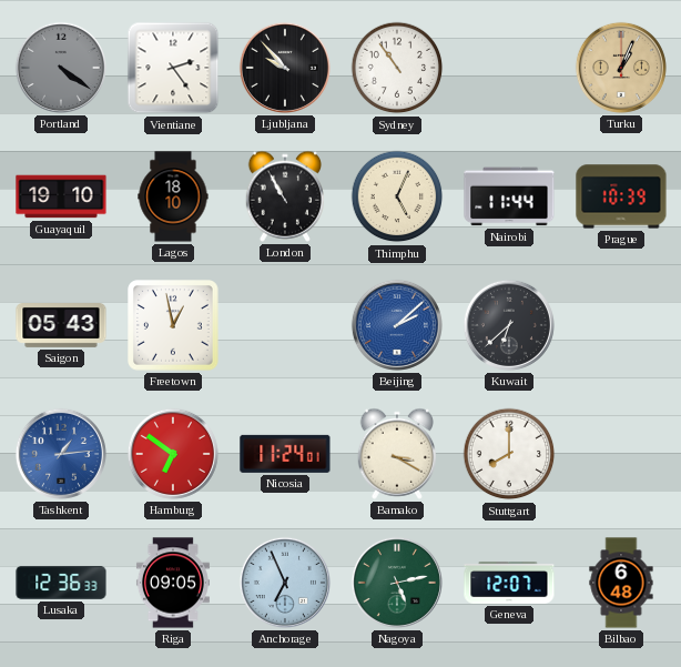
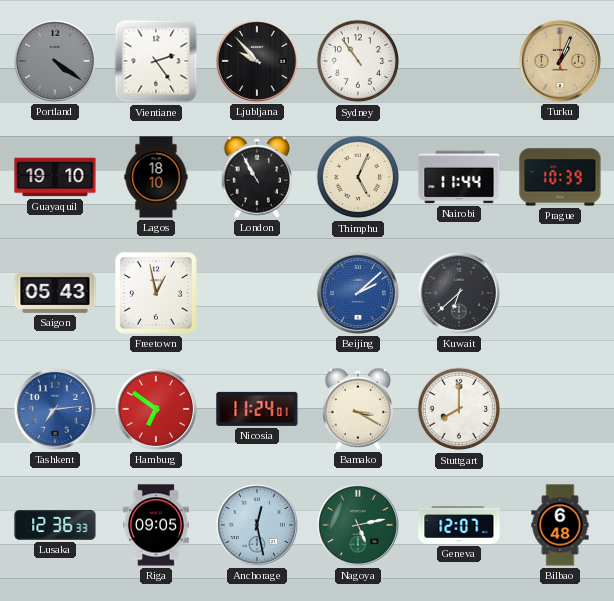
Tashkent: 1:14 -> 7:14 (55, 409)
Anchorage: 6:56 -> 12:28 (257, 525)
